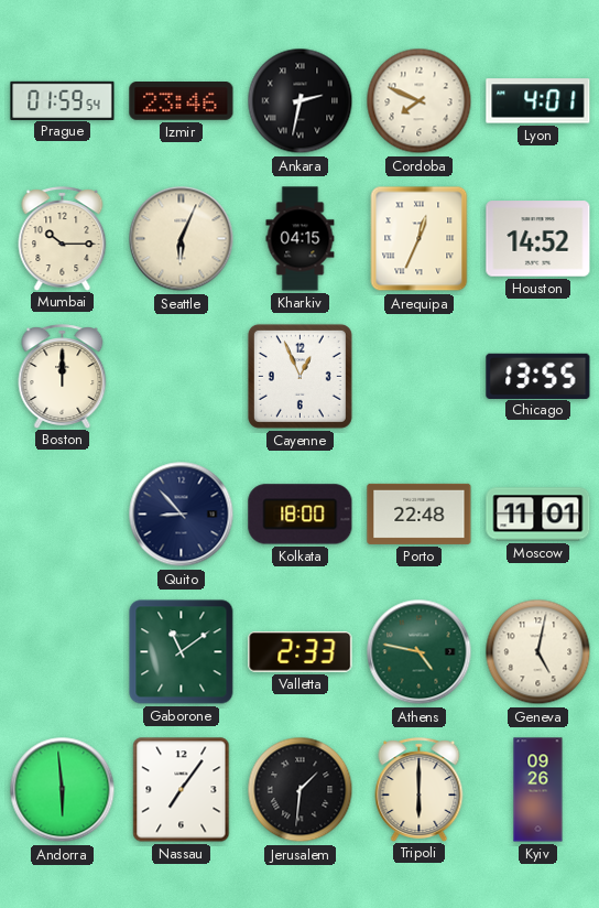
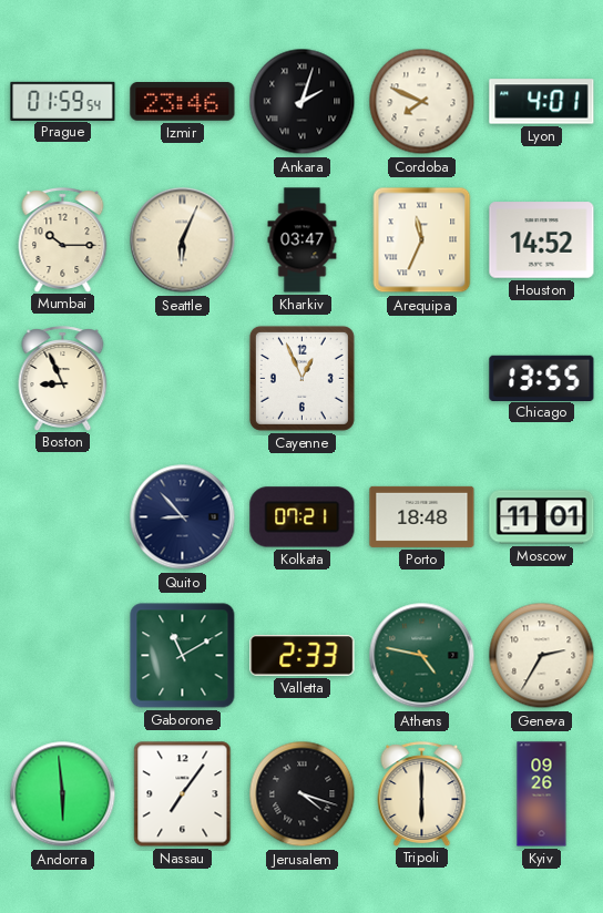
Ankara: 2:32 -> 2:03 (303, 102)
Kharkiv: 04:15 -> 03:47 (303, 240)
Arequipa: 12:34 -> 11:34 (422, 240)
Boston: 12:00 -> 8:56 (63, 378)
Kolkata: 18:00 -> 07:21 (303, 517)
Porto: 22:48 -> 18:48 (422, 516)
Gaborone: 11:09 -> 11:10 (183, 656)
Geneva: 5:02 -> 2:35 (542, 656)
Jerusalem: 1:31 -> 4:18 (303, 794)
